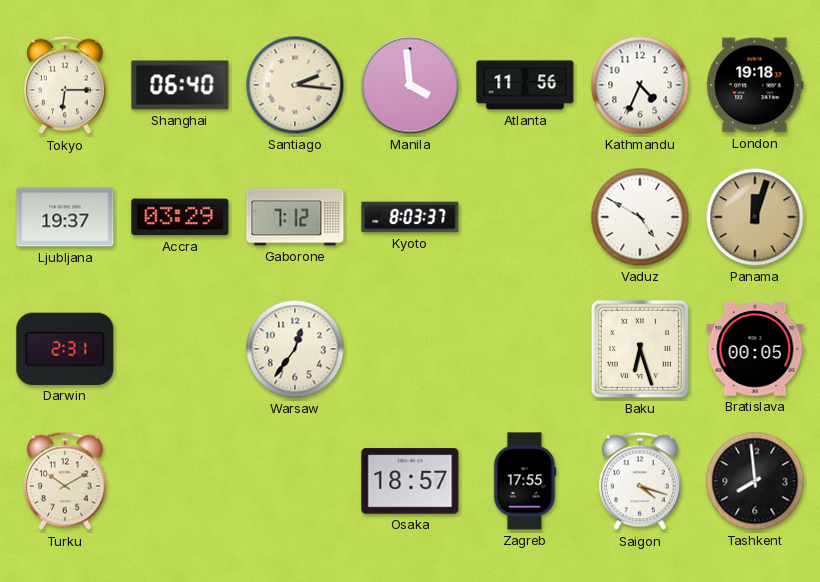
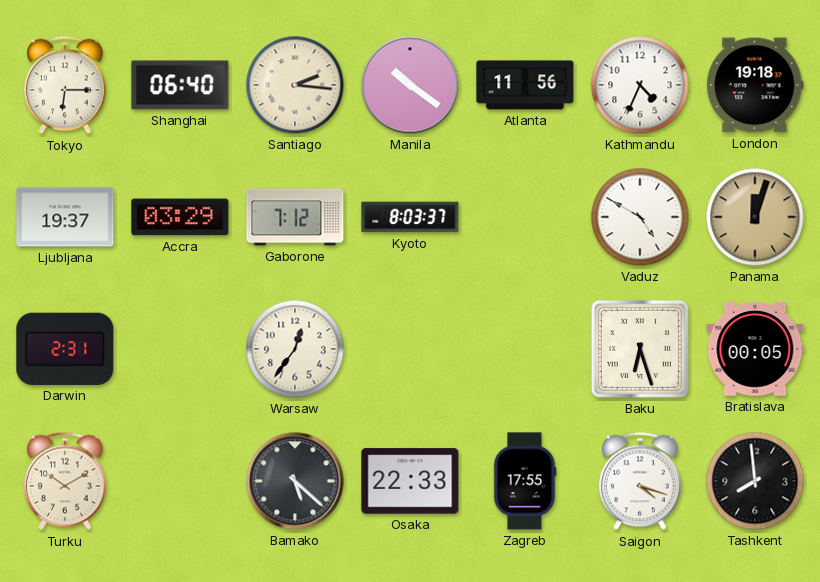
Manila: 3:59 -> 10:21 (410, 85)
Bamako: none -> 5:22 (295, 481)
Osaka: 18:57 -> 22:33 (410, 481)
